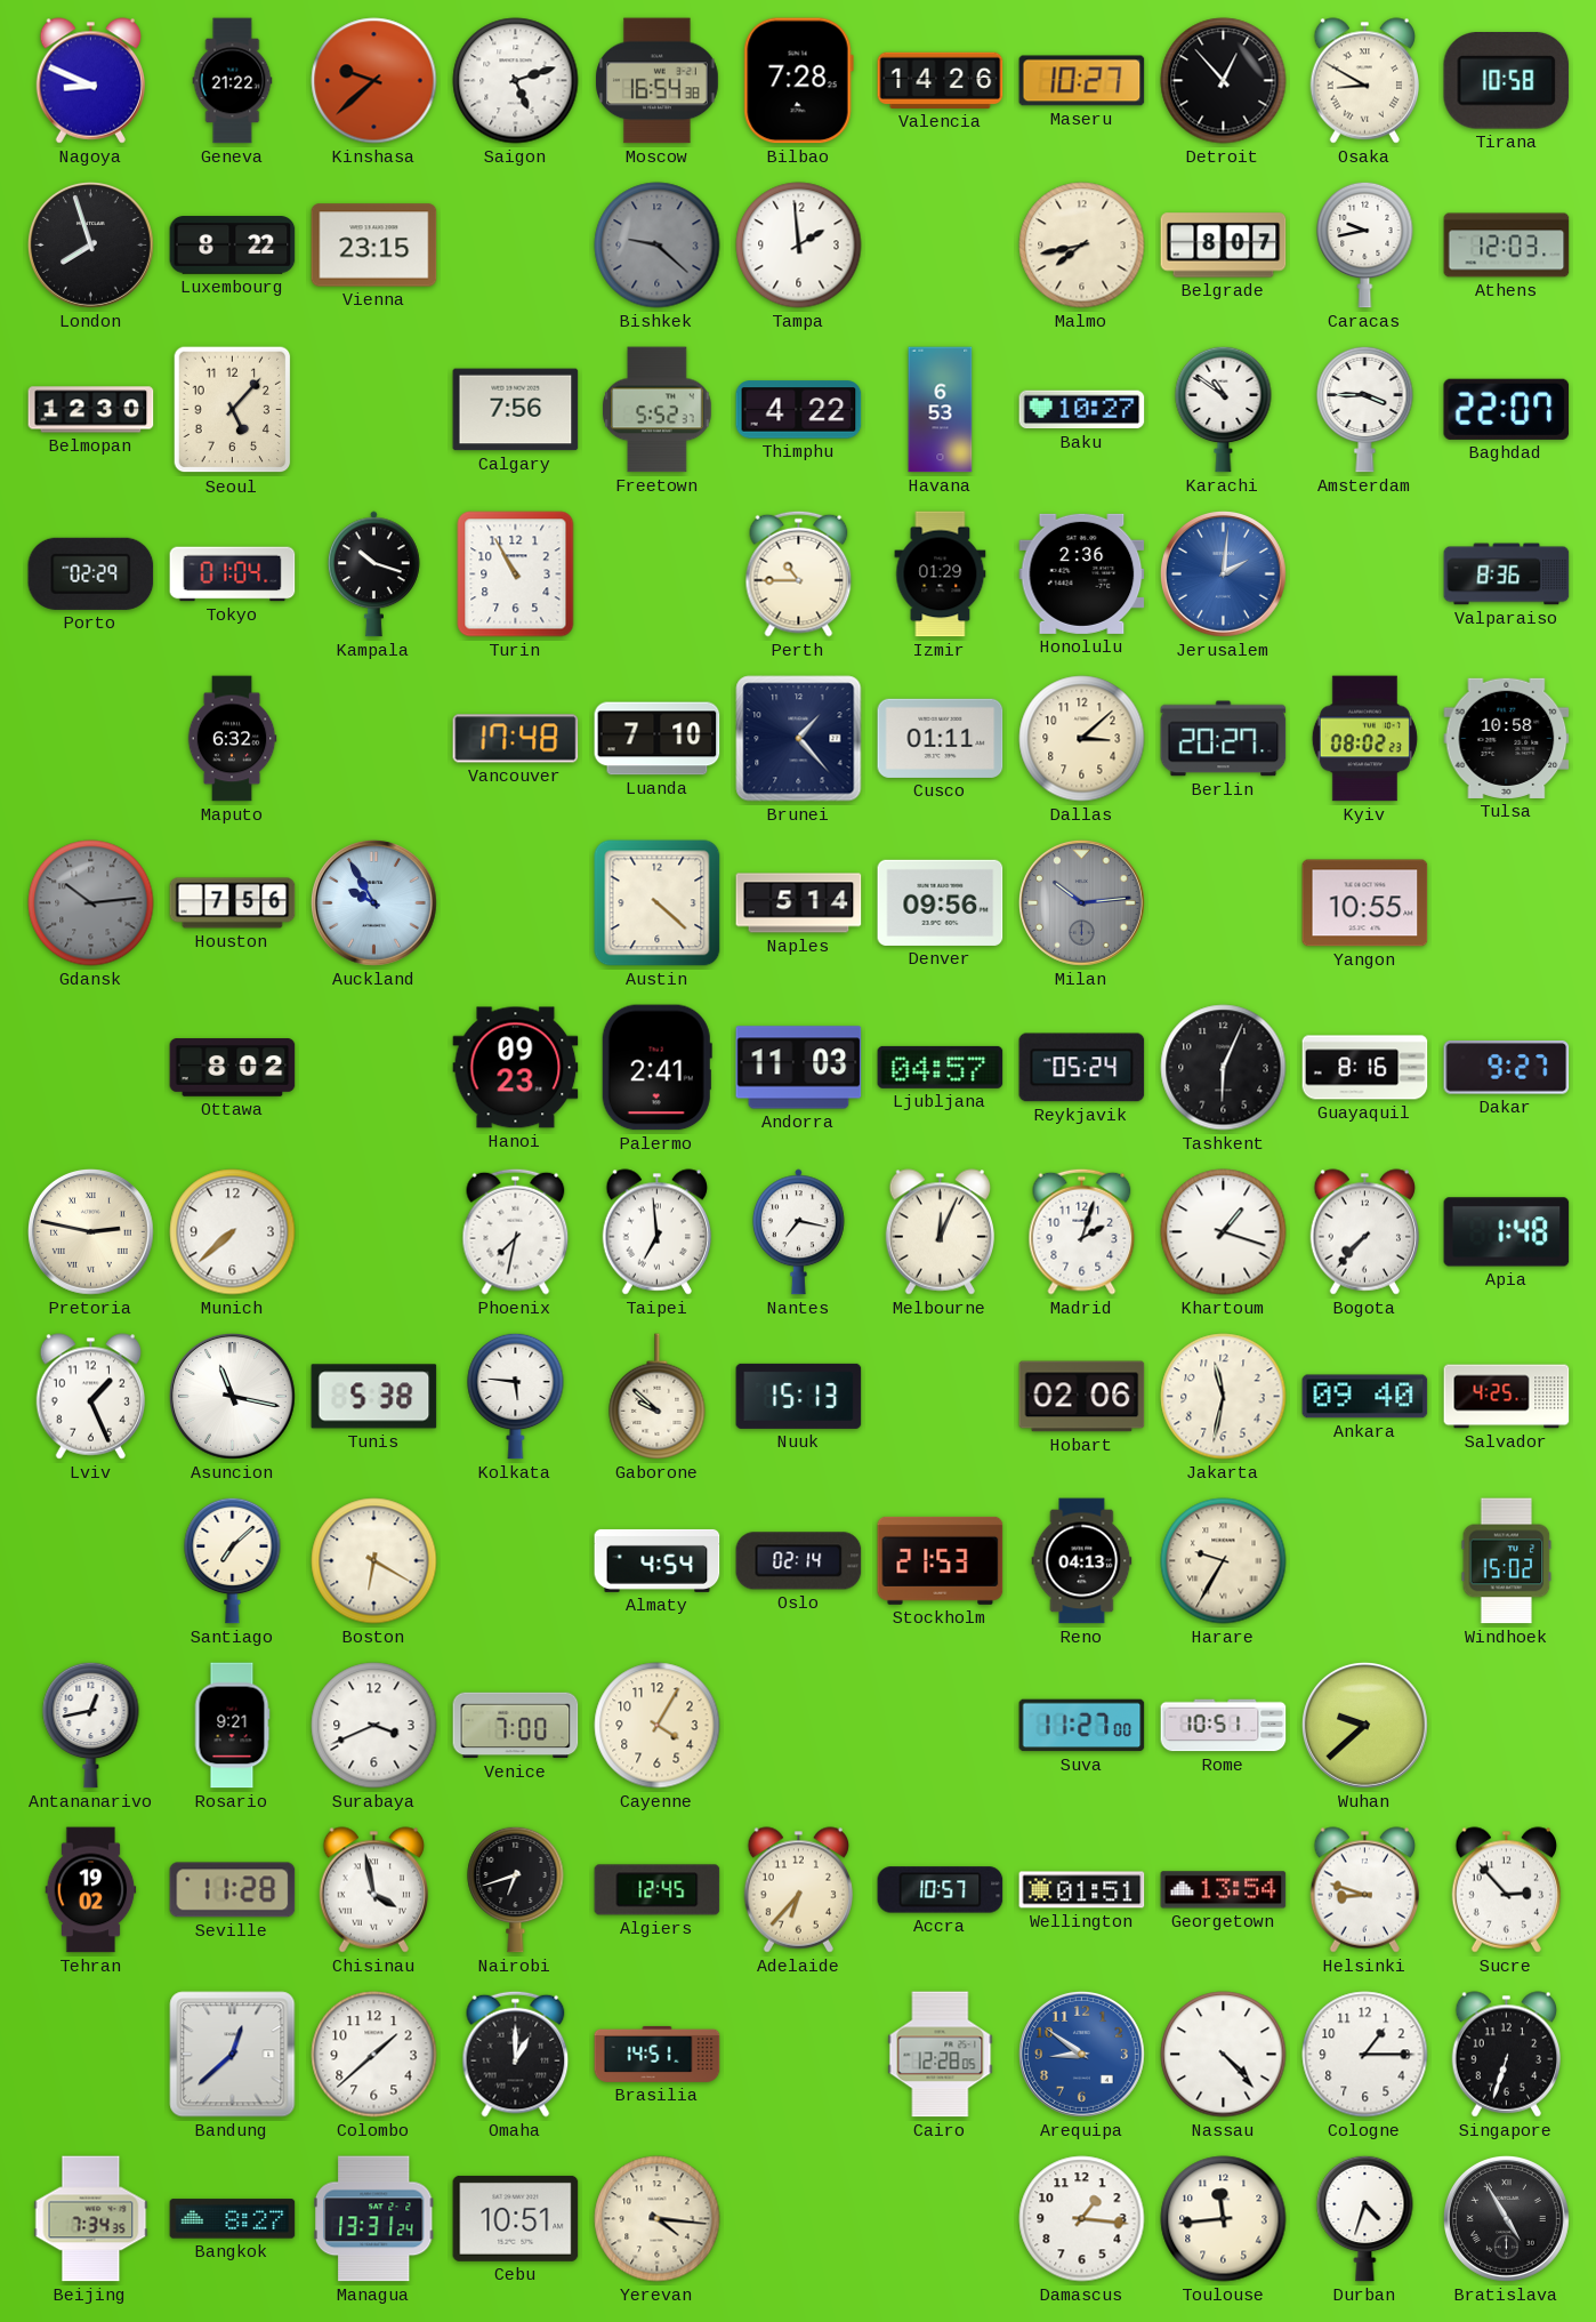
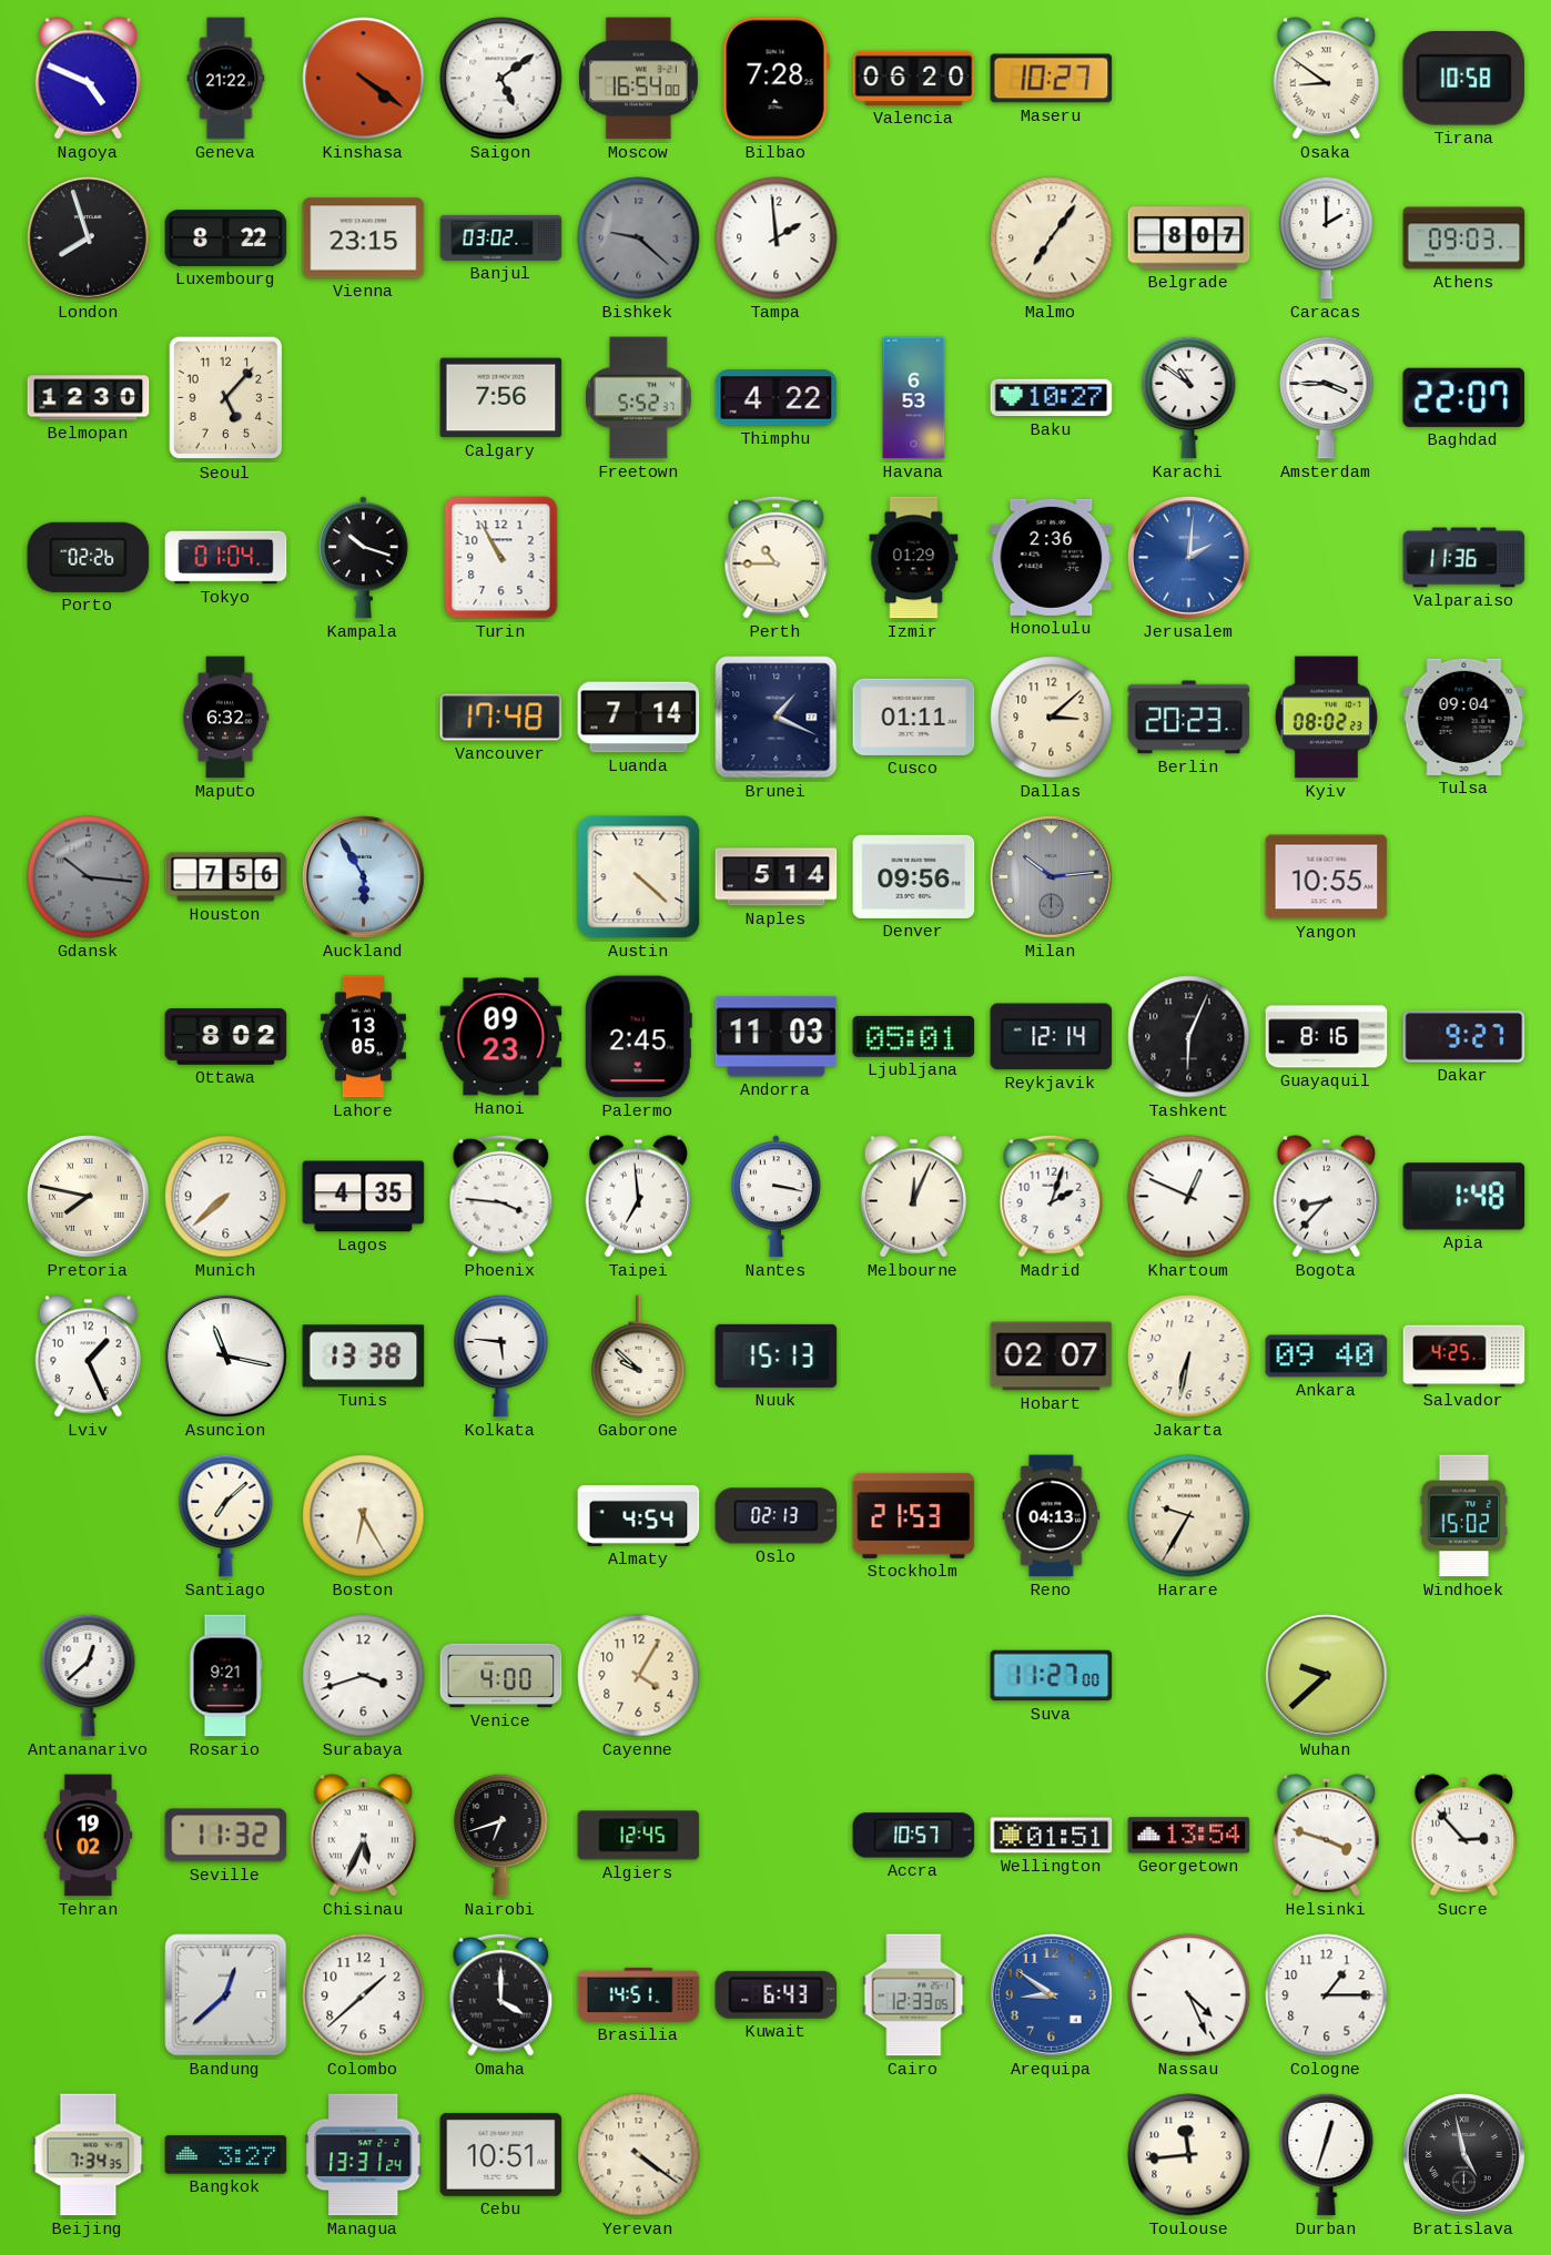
Nagoya: 8:49 -> 4:49 (88, 79)
Kinshasa: 9:38 -> 4:21 (364, 79)
Saigon: 5:12 -> 5:09 (501, 79)
Moscow: 16:54:38 -> 16:54:00 (639, 79)
Valencia: 14:26 -> 06:20 (914, 78)
Detroit: 12:53 -> none (1224, 81)
Osaka: 8:50 -> 8:51 (1326, 79)
Banjul: none -> 03:02 (501, 237)
Malmo: 7:43 -> 7:06 (1052, 238)
Caracas: 9:43 -> 2:00 (1327, 237)
Athens: 12:03 -> 09:03 (1464, 238)
Porto: 02:29 -> 02:26 (89, 557)
Valparaiso: 8:36 -> 11:36 (1464, 558)
Luanda: 7:10 -> 7:14 (639, 718)
Brunei: 1:23 -> 1:19 (777, 718)
Berlin: 20:27 -> 20:23 (1189, 718)
Tulsa: 10:58 -> 09:04 (1464, 717)
Gdansk: 10:14 -> 10:16 (89, 877)
Auckland: 9:55 -> 5:55 (363, 876)
Lahore: none -> 13:05 (363, 1037)
Palermo: 2:41 -> 2:45 (638, 1037)
Ljubljana: 04:57 -> 05:01 (914, 1036)
Reykjavik: 05:24 -> 12:14 (1052, 1037)
Pretoria: 2:47 -> 7:47 (88, 1196)
Lagos: none -> 4:35 (364, 1197)
Phoenix: 7:32 -> 3:46 (501, 1196)
Nantes: 7:17 -> 3:17 (776, 1197)
Khartoum: 1:18 -> 12:49 (1189, 1197)
Bogota: 7:37 -> 8:37 (1326, 1197)
Tunis: 5:38 -> 13:38 (364, 1357)
Hobart: 02:06 -> 02:07 (1052, 1357)
Jakarta: 11:32 -> 6:32 (1189, 1357)
Boston: 6:20 -> 6:25 (364, 1516)
Oslo: 02:14 -> 02:13 (777, 1516)
Antananarivo: 12:43 -> 12:38 (89, 1675)
Surabaya: 3:41 -> 3:42 (364, 1676)
Venice: 7:00 -> 4:00 (501, 1676)
Rome: 10:51 -> none (1224, 1726)
Seville: 11:28 -> 11:32 (226, 1836)
Chisinau: 3:58 -> 5:34 (363, 1836)
Adelaide: 6:37 -> none (798, 1890)
Helsinki: 8:48 -> 3:48 (1326, 1836)
Omaha: 1:00 -> 4:00 (501, 1994)
Kuwait: none -> 6:43 (777, 1994)
Cairo: 12:28 -> 12:33 (914, 1995)
Nassau: 4:23 -> 4:26 (1189, 1995)
Singapore: 6:33 -> none (1506, 2055)
Bangkok: 8:27 -> 3:27 (226, 2155)
Yerevan: 4:16 -> 4:21 (639, 2155)
Damascus: 1:16 -> none (1082, 2219)
Durban: 4:33 -> 12:33 (1327, 2154)
Bratislava: 4:55 -> 4:58 (1463, 2154)
